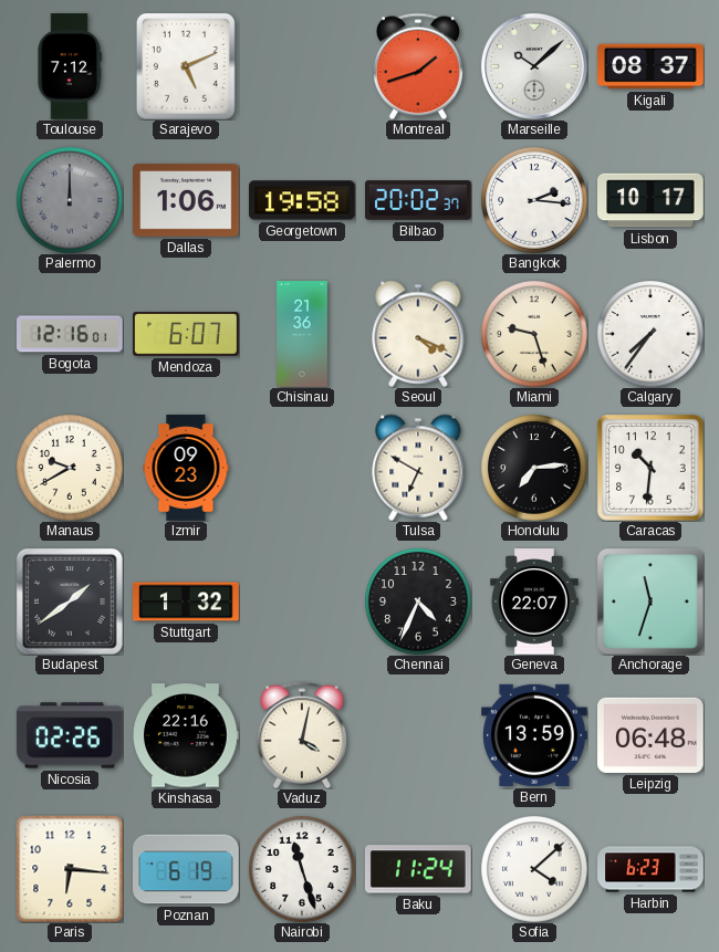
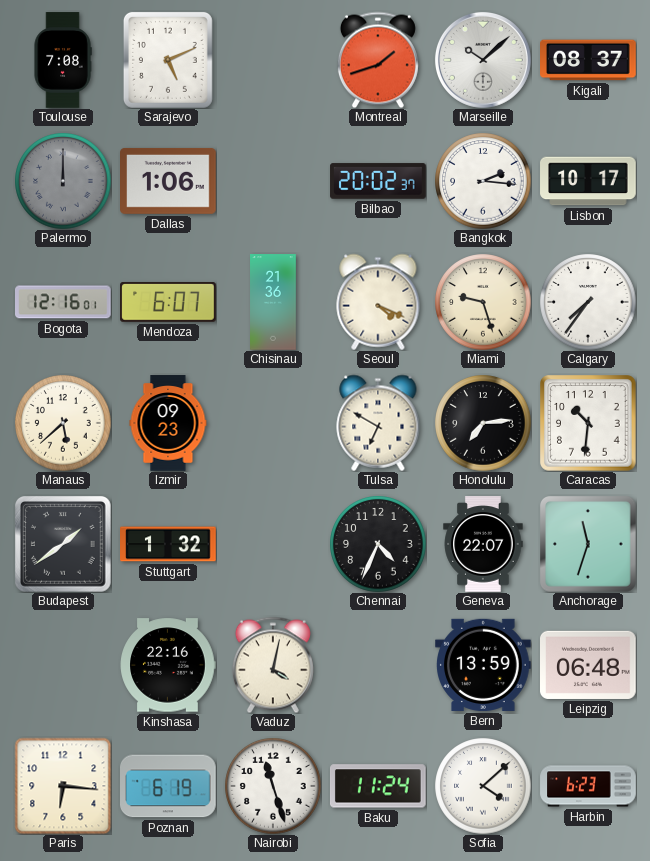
Toulouse: 7:12 -> 7:08 (63, 60)
Georgetown: 19:58 -> none (303, 200)
Manaus: 9:40 -> 5:38 (63, 423)
Nicosia: 02:26 -> none (71, 735)
